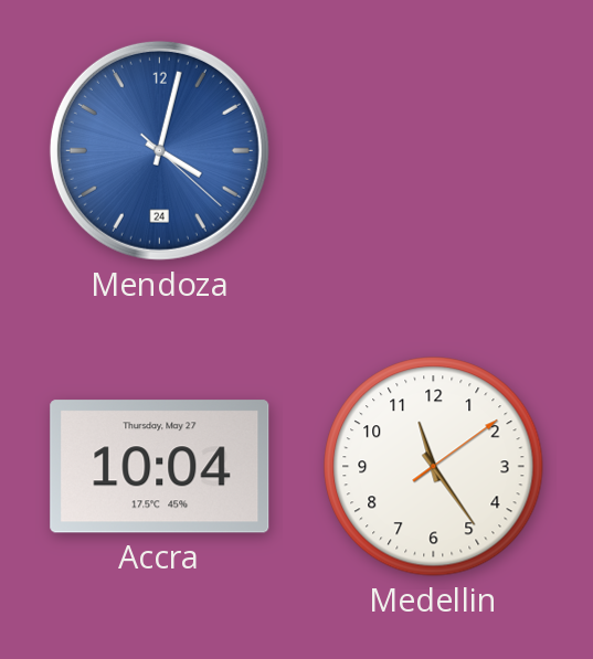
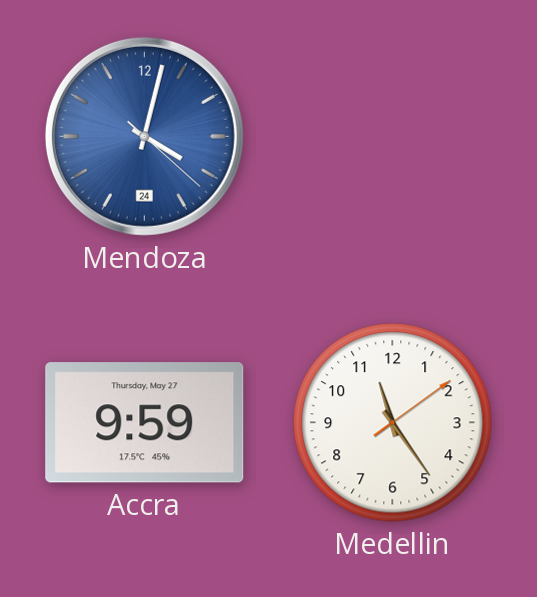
Accra: 10:04 -> 9:59 (145, 423)
